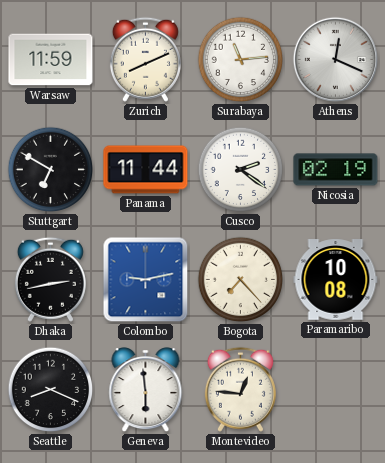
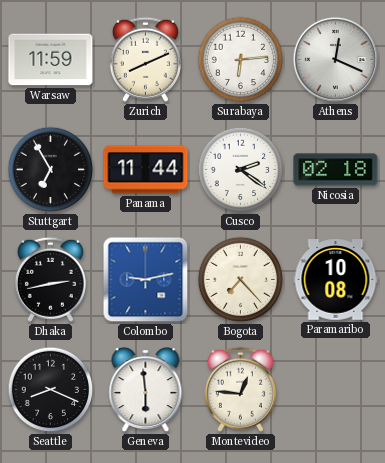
Surabaya: 11:14 -> 6:14 (241, 60)
Stuttgart: 6:50 -> 6:55 (51, 170)
Nicosia: 02:19 -> 02:18 (336, 170)
